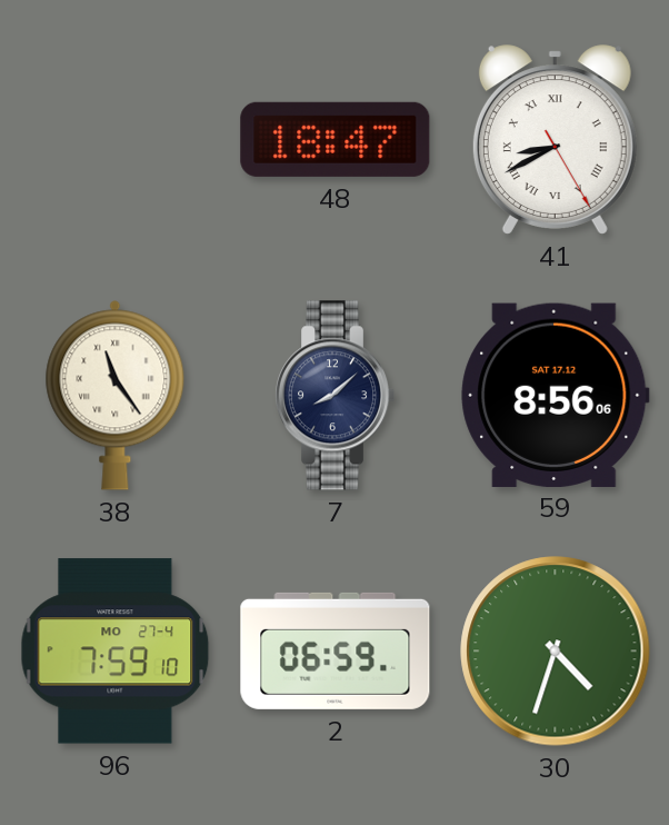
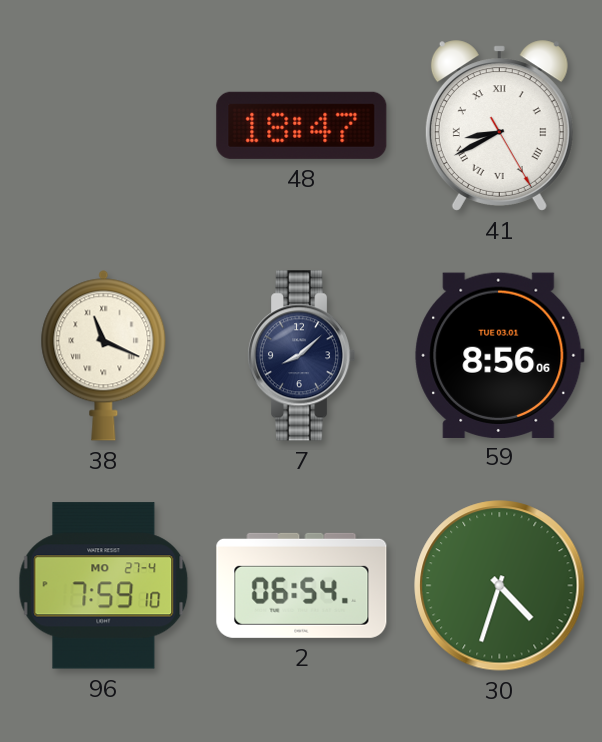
38: 11:24 -> 11:19 (104, 356)
59 date: SAT 17.12 -> TUE 03.01 (500, 355)
2: 06:59 -> 06:54 (302, 585)
